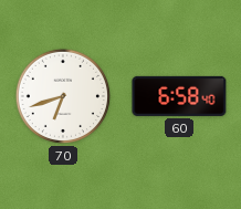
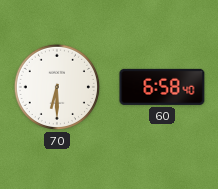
70: 6:42 -> 6:30 (57, 87)
